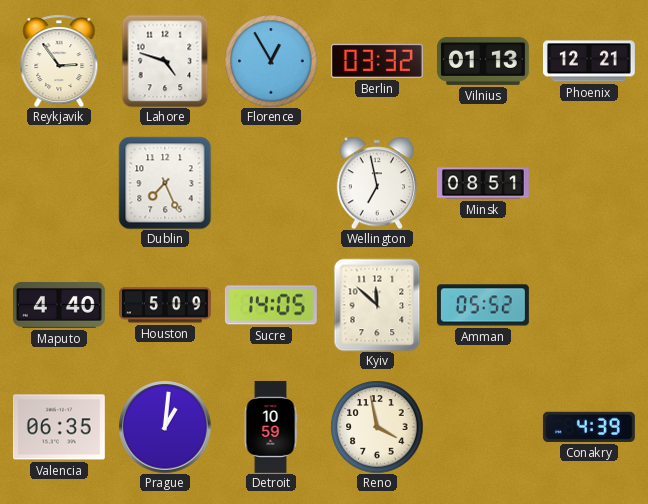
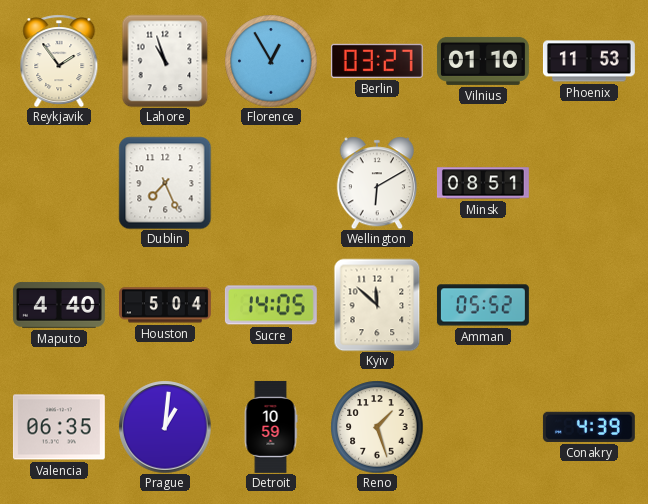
Reykjavik: 2:54 -> 1:54 (59, 61)
Lahore: 4:48 -> 10:57 (165, 61)
Berlin: 03:32 -> 03:27 (377, 61)
Vilnius: 01:13 -> 01:10 (483, 61)
Phoenix: 12:21 -> 11:53 (589, 61)
Wellington: 6:58 -> 6:10 (377, 183)
Houston: 5:09 -> 5:04 (166, 305)
Reno: 3:58 -> 1:27 (377, 427)
